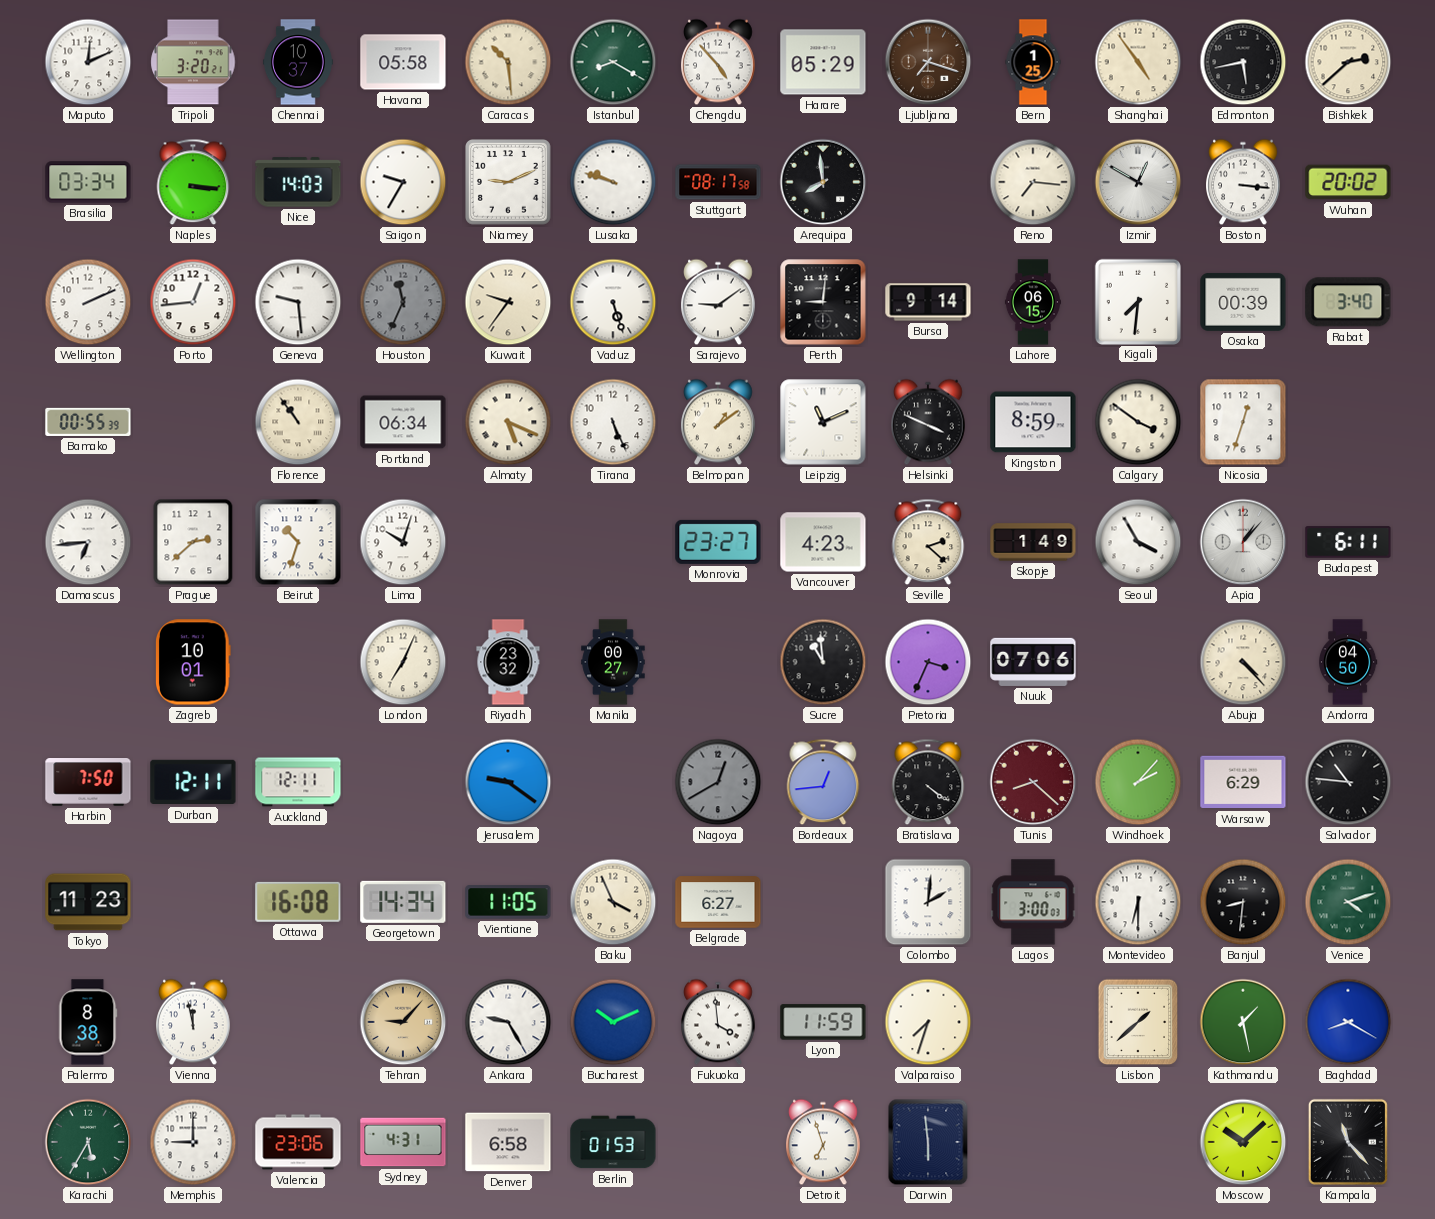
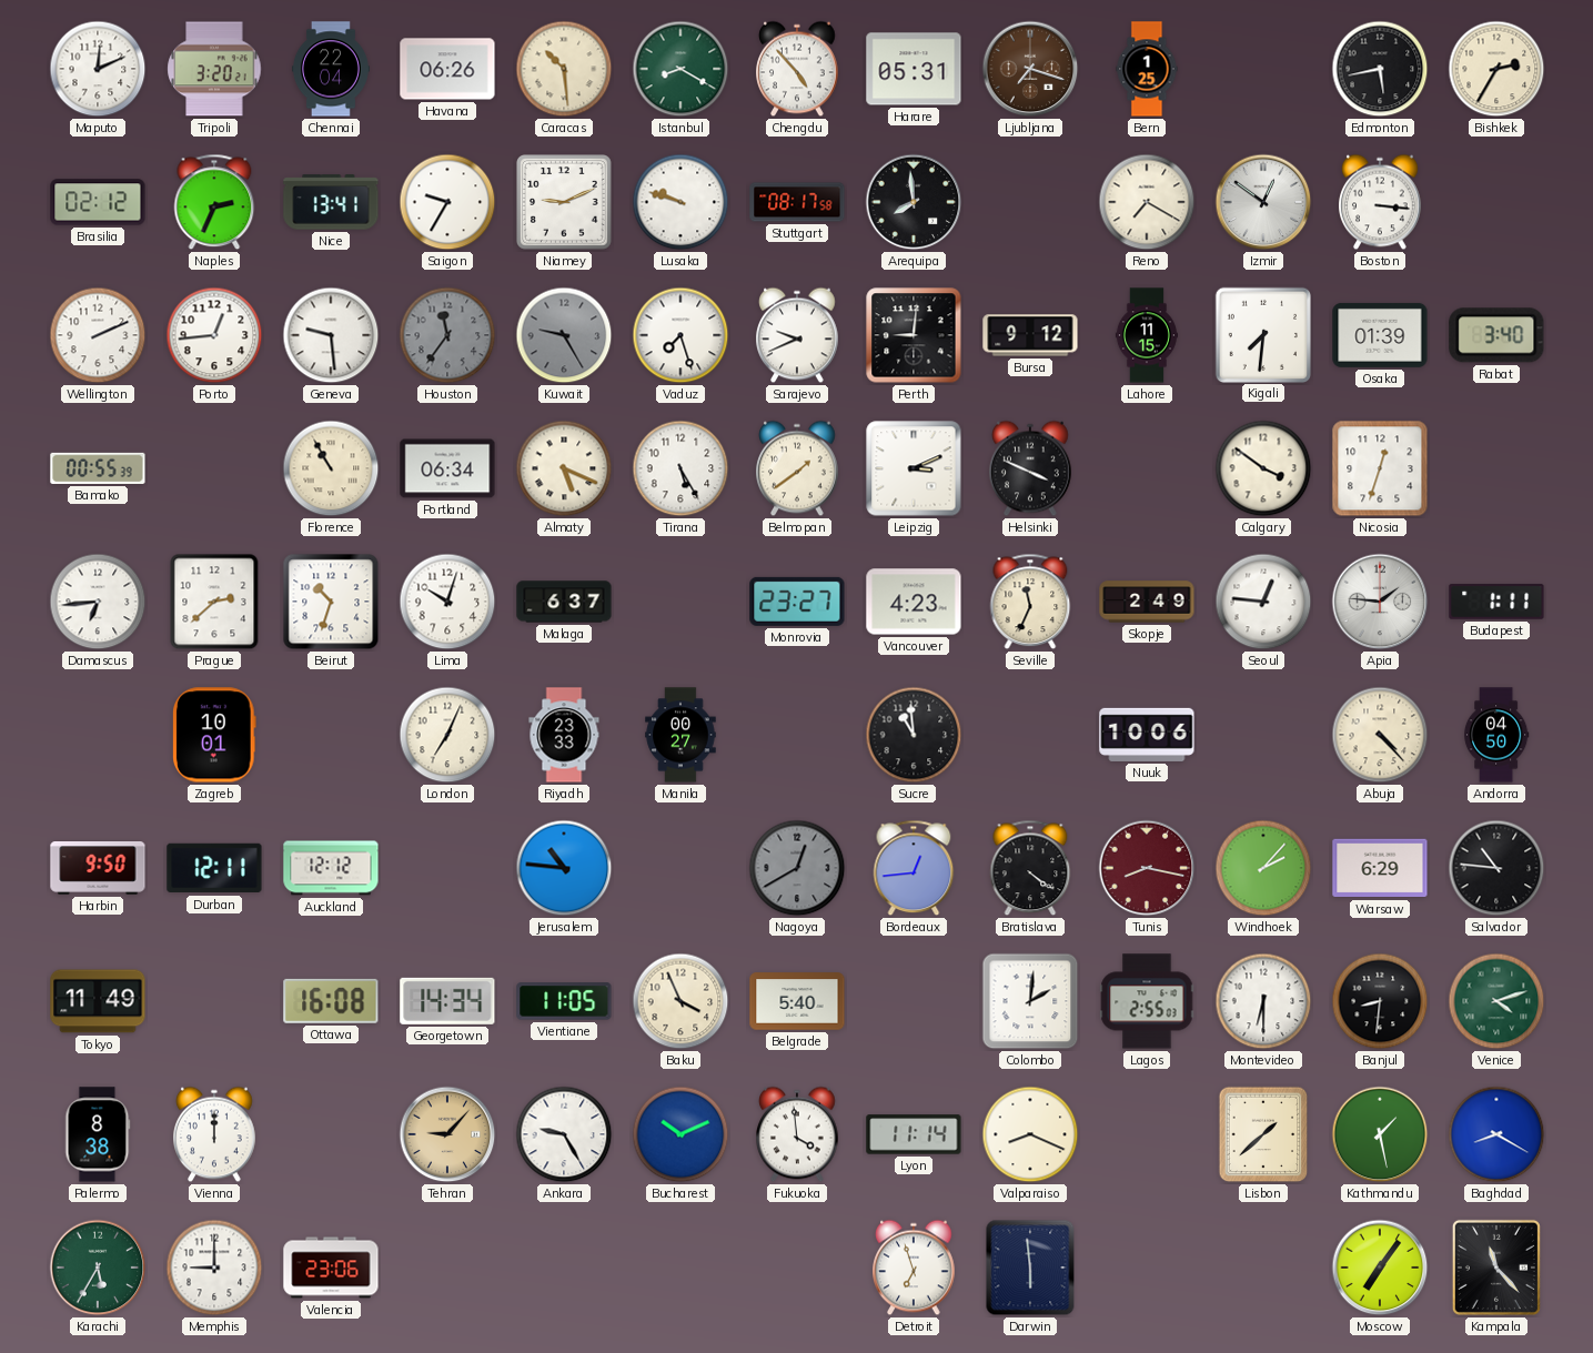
Chennai: 10:37 -> 22:04 (331, 69)
Havana: 05:58 -> 06:26 (447, 69)
Harare: 05:29 -> 05:31 (914, 69)
Shanghai: 4:54 -> none (1138, 62)
Bishkek: 2:38 -> 2:35 (1496, 69)
Brasilia: 03:34 -> 02:12 (98, 202)
Naples: 3:16 -> 2:34 (214, 202)
Nice: 14:03 -> 13:41 (331, 202)
Reno: 7:16 -> 7:20 (1147, 202)
Izmir: 12:50 -> 12:51 (1263, 202)
Wuhan: 20:02 -> none (1348, 182)
Houston: 11:34 -> 11:36 (447, 335)
Kuwait: 9:36 -> 9:25 (564, 335)
Kuwait dial: cream -> grey (564, 335)
Vaduz: 5:27 -> 7:27 (680, 335)
Sarajevo: 9:09 -> 9:41 (798, 335)
Bursa: 9:14 -> 9:12 (1030, 335)
Lahore: 06:15 -> 11:15 (1147, 335)
Osaka: 00:39 -> 01:39 (1380, 335)
Florence: 10:54 -> 10:55 (331, 468)
Tirana: 5:26 -> 5:25 (680, 468)
Belmopan: 1:09 -> 1:39 (798, 468)
Leipzig: 11:11 -> 3:11 (914, 468)
Kingston: 8:59 -> none (1033, 422)
Malaga: none -> 6:37 (564, 602)
Seville: 2:22 -> 11:34 (1030, 602)
Skopje: 1:49 -> 2:49 (1147, 602)
Seoul: 3:55 -> 12:46 (1263, 602)
Apia: 1:07 -> 1:46 (1380, 602)
Budapest: 6:11 -> 1:11 (1496, 602)
Riyadh: 23:32 -> 23:33 (564, 735)
Pretoria: 3:34 -> none (928, 662)
Nuuk: 07:06 -> 10:06 (1147, 735)
Harbin: 7:50 -> 9:50 (98, 869)
Auckland: 12:11 -> 12:12 (331, 868)
Jerusalem: 9:21 -> 10:46 (564, 868)
Tunis: 8:22 -> 8:17 (1147, 868)
Tokyo: 11:23 -> 11:49 (98, 1001)
Belgrade: 6:27 -> 5:40 (797, 1001)
Lagos: 3:00 -> 2:55 (1147, 1001)
Vienna: 11:58 -> 12:00 (215, 1134)
Lyon: 11:59 -> 11:14 (914, 1134)
Valparaiso: 7:33 -> 8:19 (1030, 1134)
Sydney: 4:31 -> none (403, 1142)
Denver: 6:58 -> none (508, 1142)
Berlin: 01:53 -> none (613, 1142)
Moscow: 10:08 -> 7:06 (1380, 1268)
